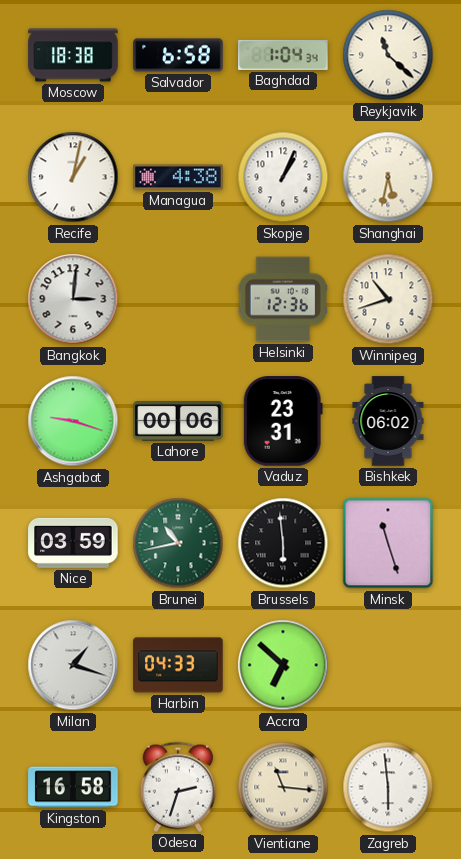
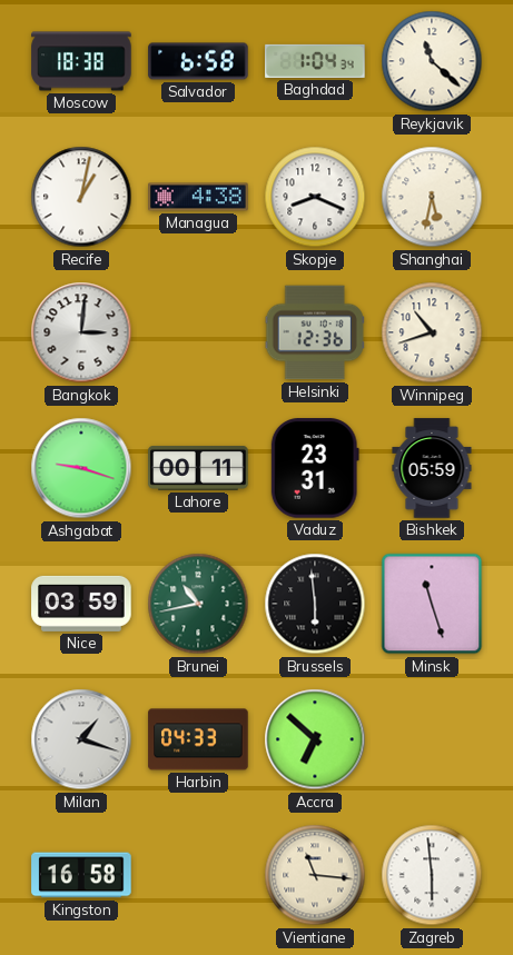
Skopje: 1:04 -> 8:19 (315, 197)
Lahore: 00:06 -> 00:11 (198, 468)
Bishkek: 06:02 -> 05:59 (432, 468)
Odesa: 2:33 -> none (178, 787)
